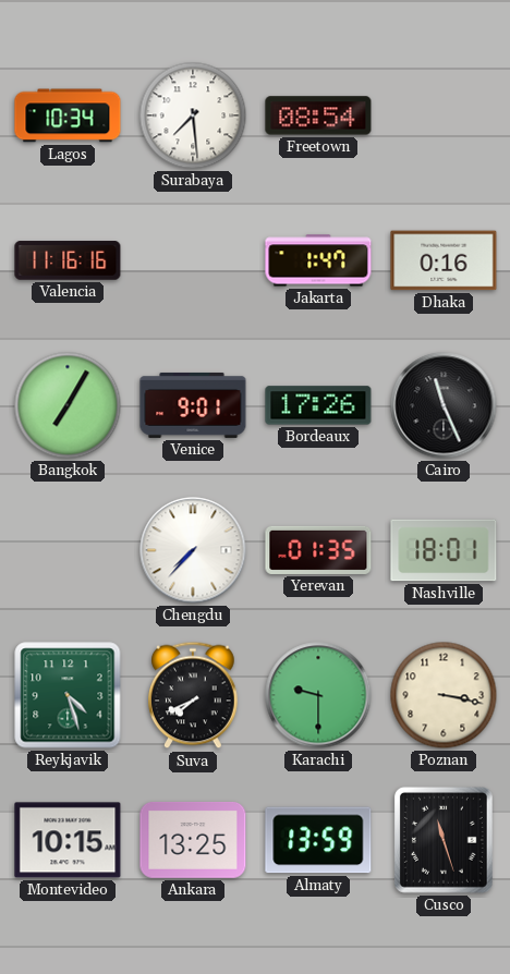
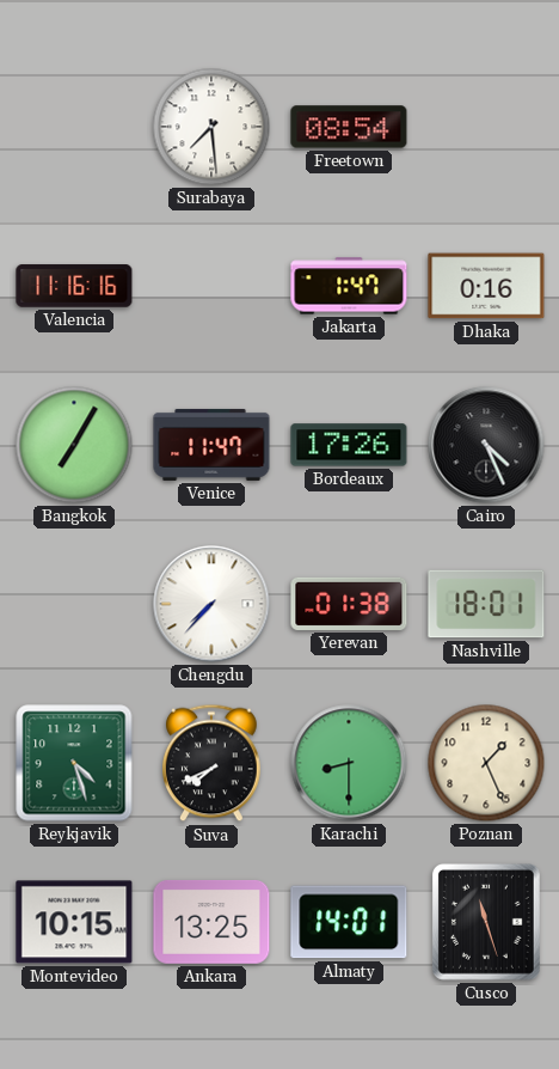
Lagos: 10:34 -> none (68, 115)
Venice: 9:01 -> 11:47 (211, 445)
Cairo: 11:26 -> 4:26 (486, 445)
Yerevan: 01:35 -> 01:38 (349, 604)
Karachi: 9:30 -> 8:30 (349, 763)
Poznan: 3:17 -> 1:26 (486, 763)
Almaty: 13:59 -> 14:01 (349, 922)
